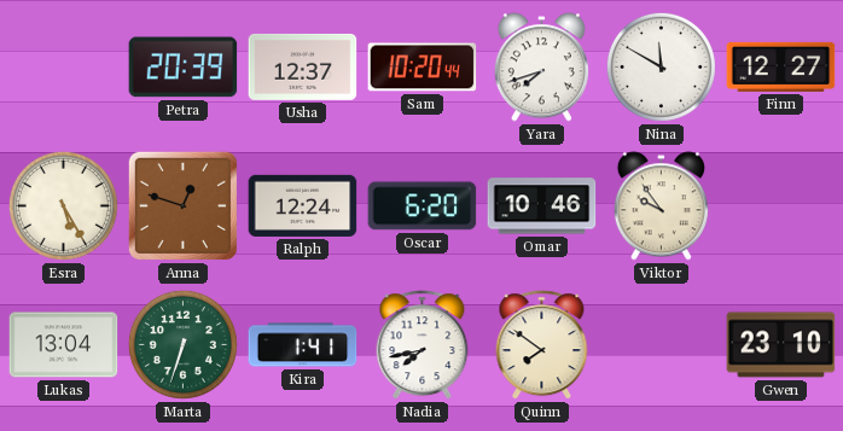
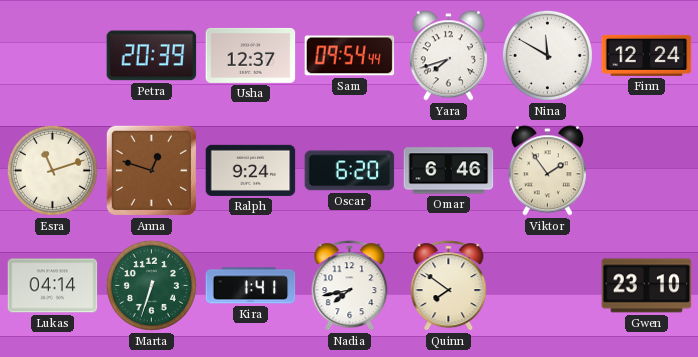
Sam: 10:20 -> 09:54 (350, 56)
Finn: 12:27 -> 12:24 (647, 55)
Esra: 5:25 -> 11:12 (52, 170)
Ralph: 12:24 -> 9:24 (251, 170)
Omar: 10:46 -> 6:46 (449, 171)
Viktor: 9:54 -> 1:54 (547, 171)
Lukas: 13:04 -> 04:14 (53, 286)
